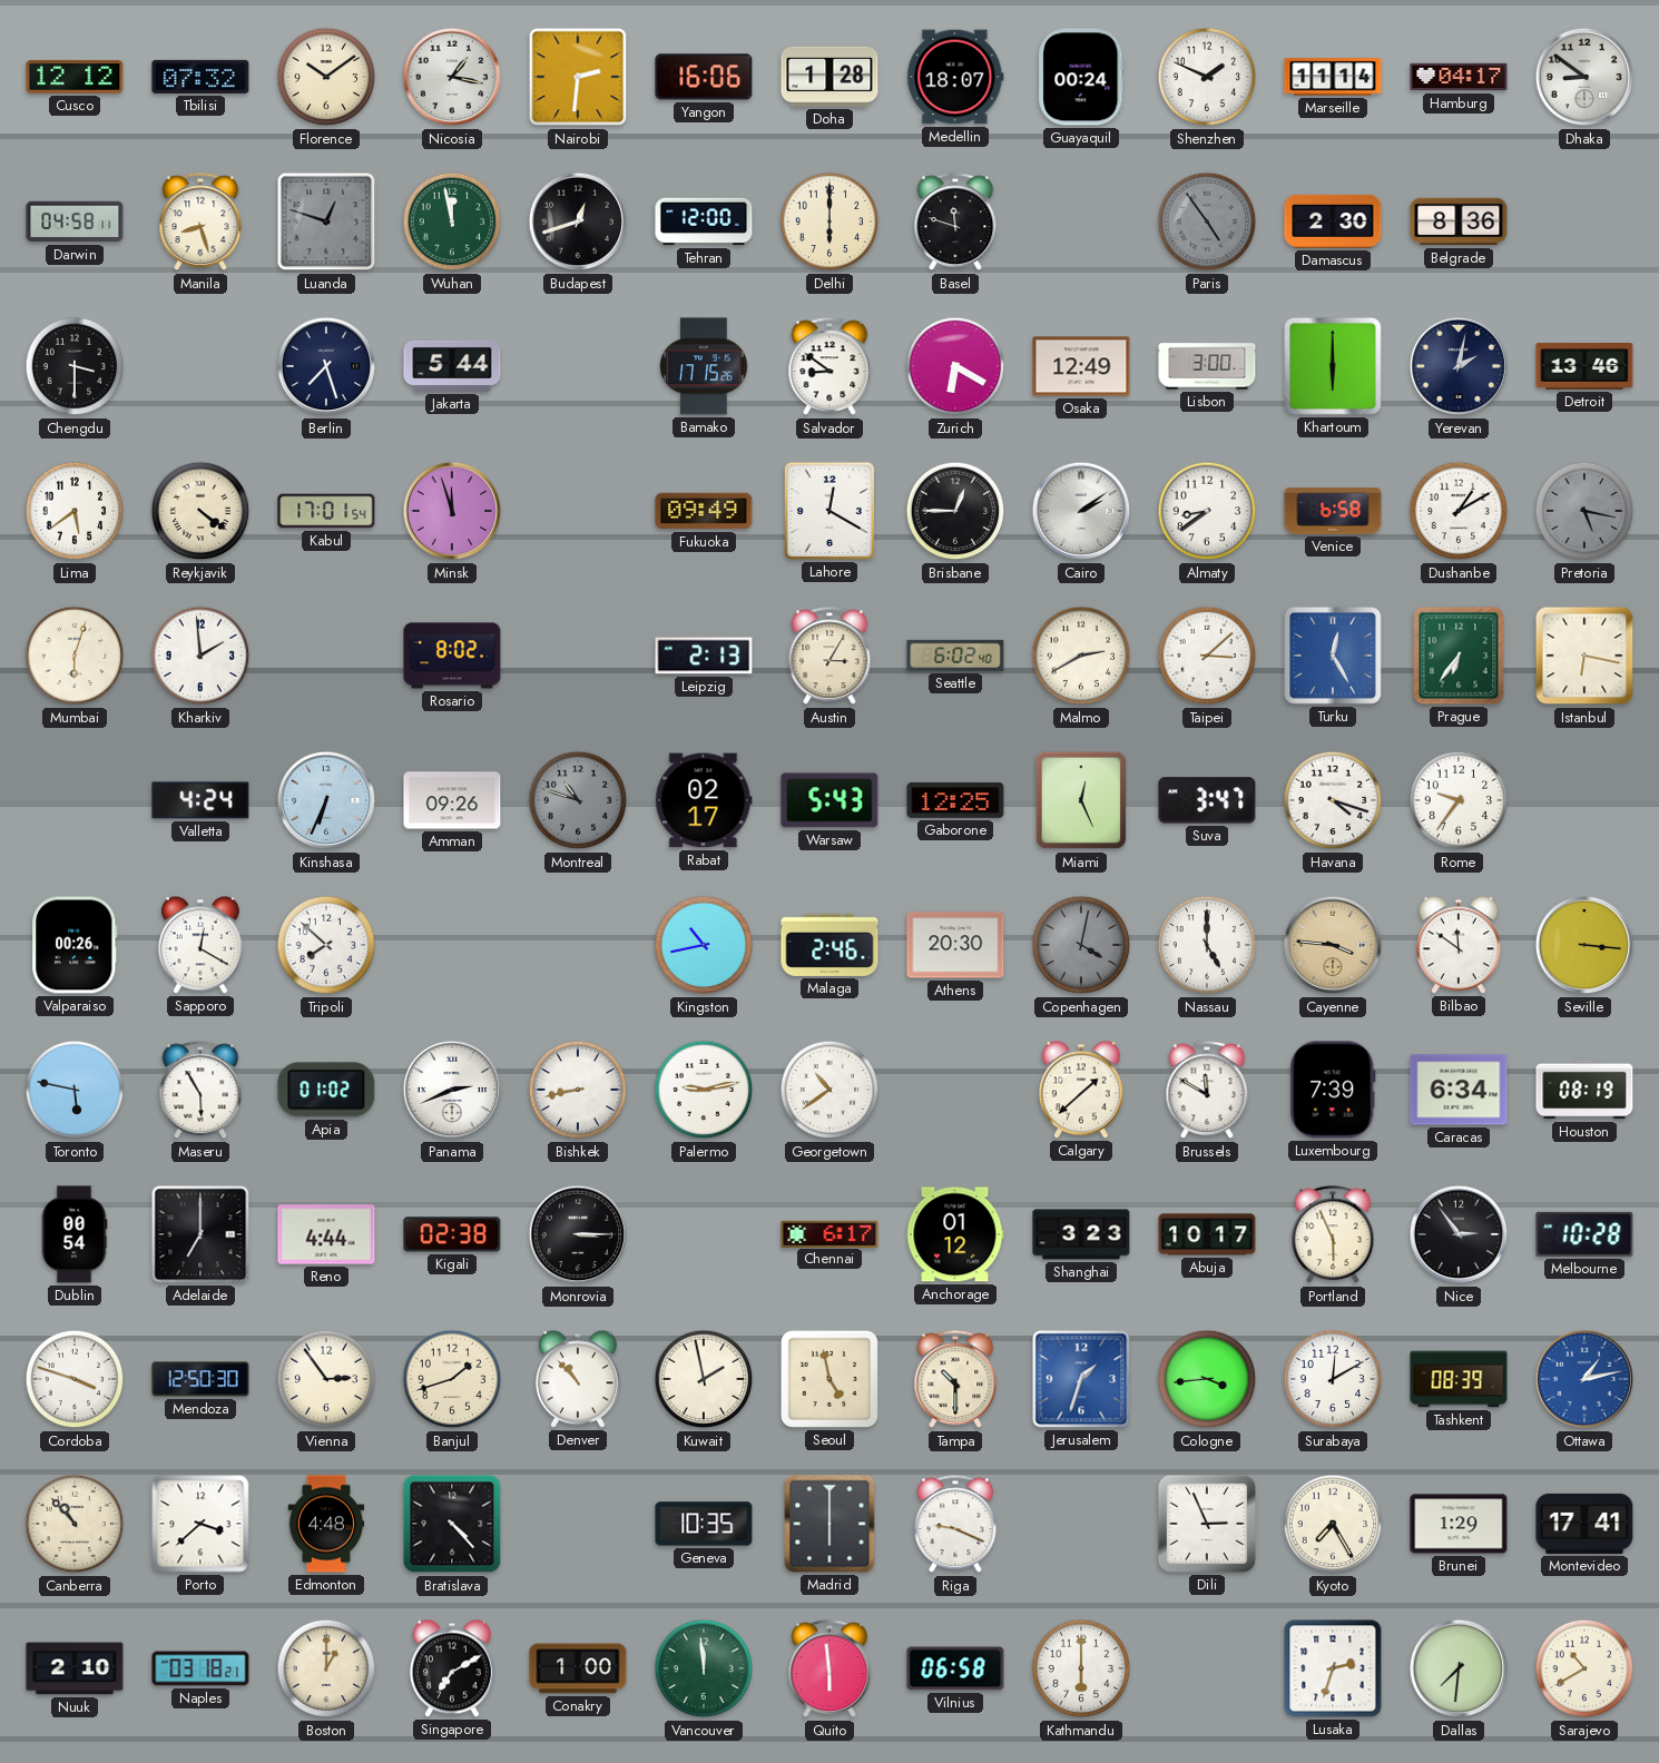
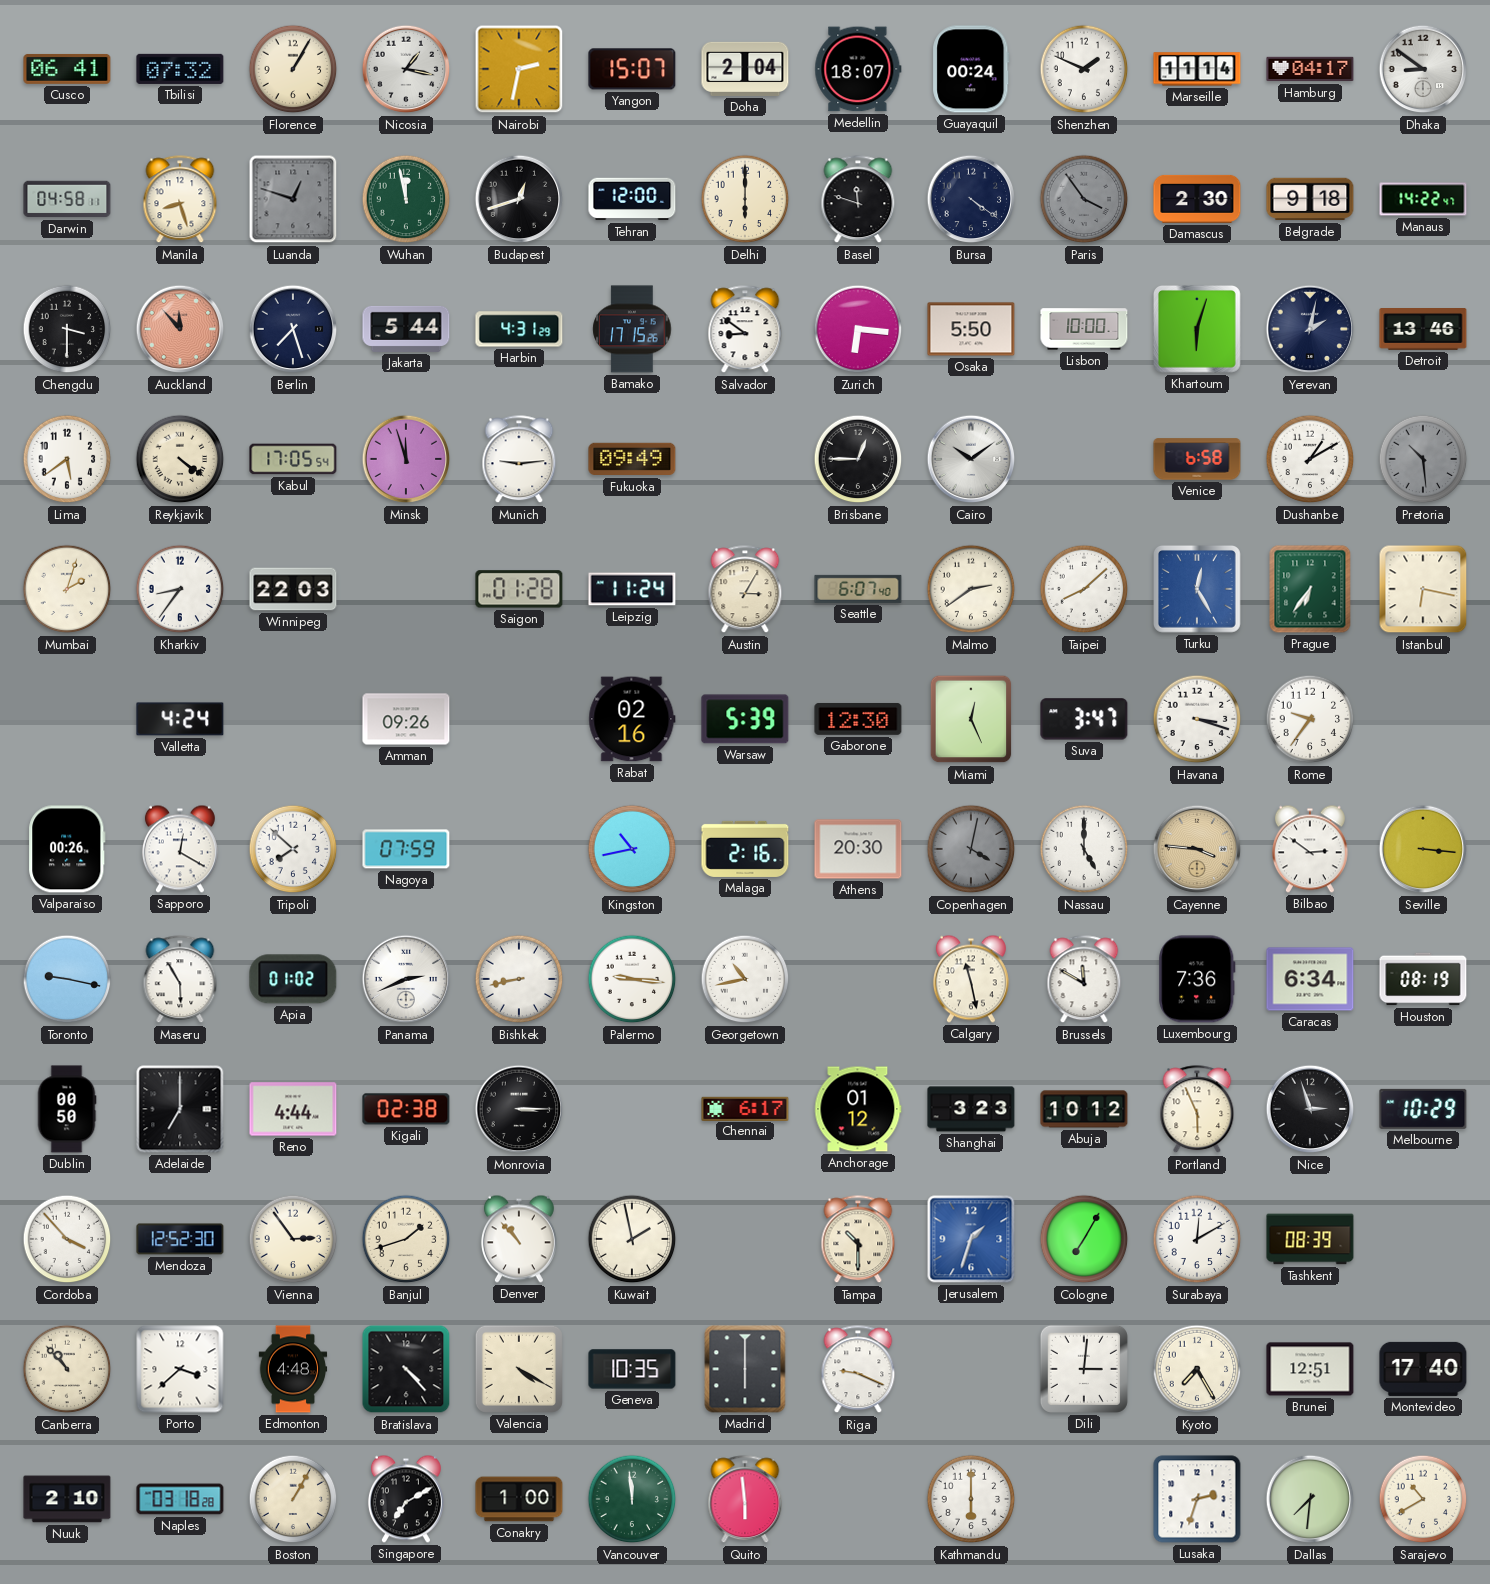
Cusco: 12:12 -> 06:41 (67, 69)
Florence: 10:09 -> 1:05 (293, 69)
Nairobi: 2:31 -> 2:32 (519, 69)
Yangon: 16:06 -> 15:07 (632, 69)
Doha: 1:28 -> 2:04 (745, 69)
Bursa: none -> 4:21 (971, 199)
Paris: 4:54 -> 3:54 (1084, 199)
Belgrade: 8:36 -> 9:18 (1310, 199)
Manaus: none -> 14:22 (1423, 199)
Auckland: none -> 11:53 (180, 329)
Harbin: none -> 4:31 (519, 329)
Zurich: 6:20 -> 6:16 (858, 329)
Osaka: 12:49 -> 5:50 (971, 329)
Lisbon: 3:00 -> 10:00 (1084, 329)
Khartoum: 6:00 -> 6:03 (1197, 329)
Kabul: 17:01 -> 17:05 (293, 459)
Munich: none -> 9:14 (519, 460)
Lahore: 12:20 -> none (829, 511)
Cairo: 2:09 -> 10:09 (971, 459)
Almaty: 8:39 -> none (1207, 511)
Pretoria: 5:17 -> 10:29 (1423, 459)
Mumbai: 6:03 -> 2:03 (67, 589)
Kharkiv: 1:59 -> 8:36 (180, 589)
Winnipeg: none -> 22:03 (293, 589)
Rosario: 8:02 -> none (452, 656)
Saigon: none -> 01:28 (519, 589)
Leipzig: 2:13 -> 11:24 (632, 589)
Seattle: 6:02 -> 6:07 (858, 589)
Malmo: 2:40 -> 2:39 (971, 589)
Taipei: 3:08 -> 8:08 (1084, 589)
Kinshasa: 6:34 -> none (326, 800)
Montreal: 10:48 -> none (578, 800)
Rabat: 02:17 -> 02:16 (632, 719)
Warsaw: 5:43 -> 5:39 (745, 719)
Gaborone: 12:25 -> 12:30 (858, 719)
Havana: 4:18 -> 3:18 (1197, 719)
Nagoya: none -> 07:59 (406, 849)
Malaga: 2:46 -> 2:16 (745, 849)
Bilbao: 11:51 -> 2:51 (1310, 849)
Toronto: 5:47 -> 9:17 (67, 979)
Palermo: 9:13 -> 9:16 (632, 979)
Georgetown: 10:39 -> 10:43 (745, 979)
Calgary: 1:38 -> 11:28 (971, 979)
Luxembourg: 7:39 -> 7:36 (1197, 979)
Dublin: 00:54 -> 00:50 (67, 1109)
Abuja: 10:17 -> 10:12 (1084, 1109)
Nice: 2:54 -> 2:57 (1310, 1109)
Melbourne: 10:28 -> 10:29 (1423, 1109)
Cordoba: 3:48 -> 3:53 (67, 1239)
Mendoza: 12:50 -> 12:52 (180, 1239)
Seoul: 4:58 -> none (829, 1379)
Cologne: 3:44 -> 7:05 (1084, 1239)
Ottawa: 1:13 -> none (1584, 1379)
Valencia: none -> 4:20 (519, 1369)
Dili: 2:56 -> 3:01 (1084, 1369)
Brunei: 1:29 -> 12:51 (1310, 1369)
Montevideo: 17:41 -> 17:40 (1423, 1369)
Naples: 03:18:21 -> 03:18:28 (180, 1499)
Boston: 1:00 -> 1:05 (293, 1499)
Vilnius: 06:58 -> none (955, 1668)
